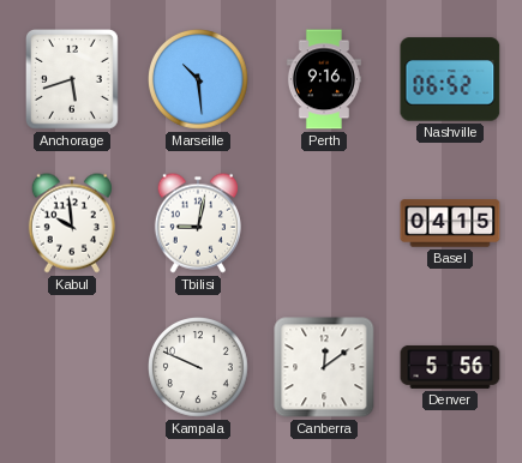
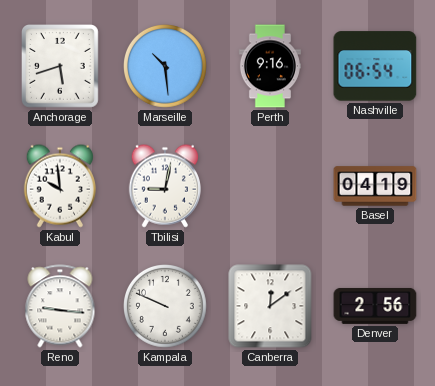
Nashville: 06:52 -> 06:54 (375, 66)
Basel: 04:15 -> 04:19 (375, 186)
Reno: none -> 9:16 (60, 306)
Denver: 5:56 -> 2:56 (375, 306)
